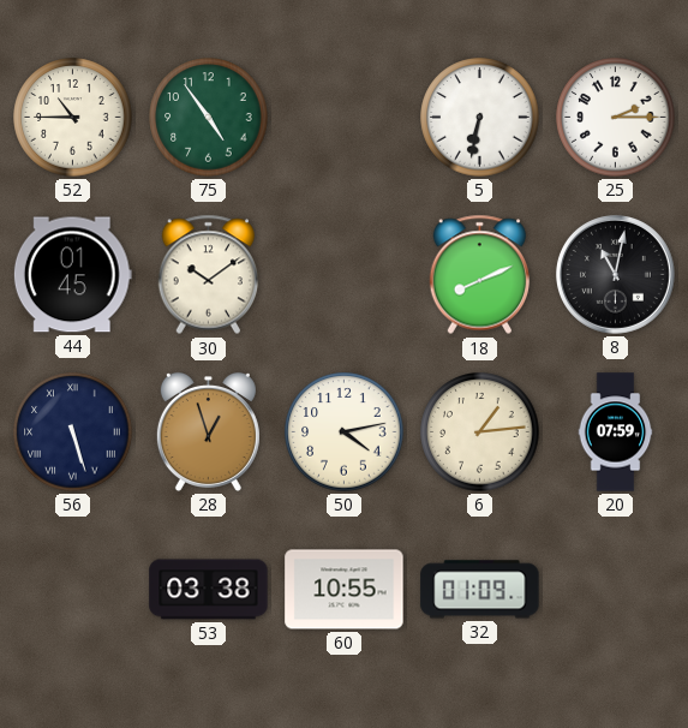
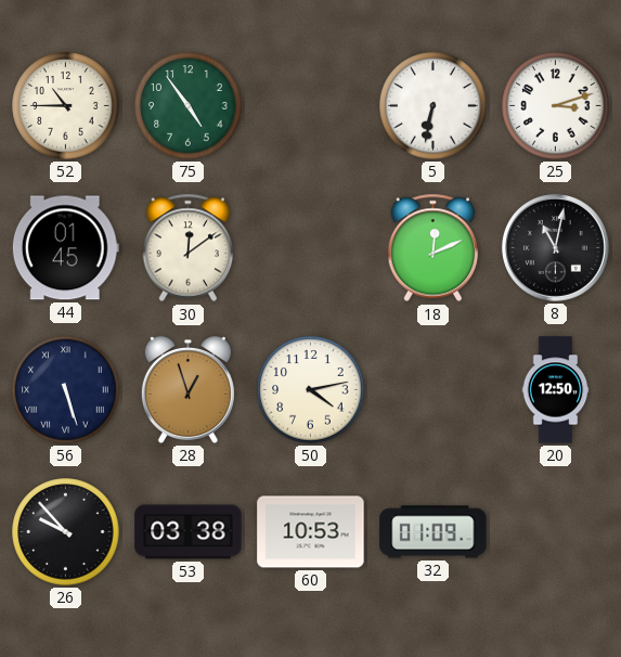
25: 2:15 -> 3:12 (556, 106)
30: 10:09 -> 12:09 (189, 248)
18: 8:11 -> 12:11 (434, 248)
6: 1:14 -> none (480, 432)
20: 07:59 -> 12:50 (556, 390)
26: none -> 9:53 (66, 532)
60: 10:55 -> 10:53 (311, 532)
